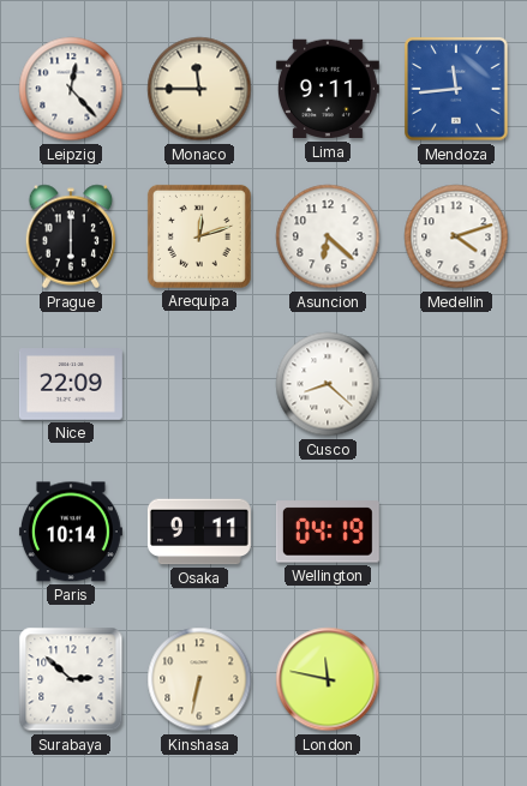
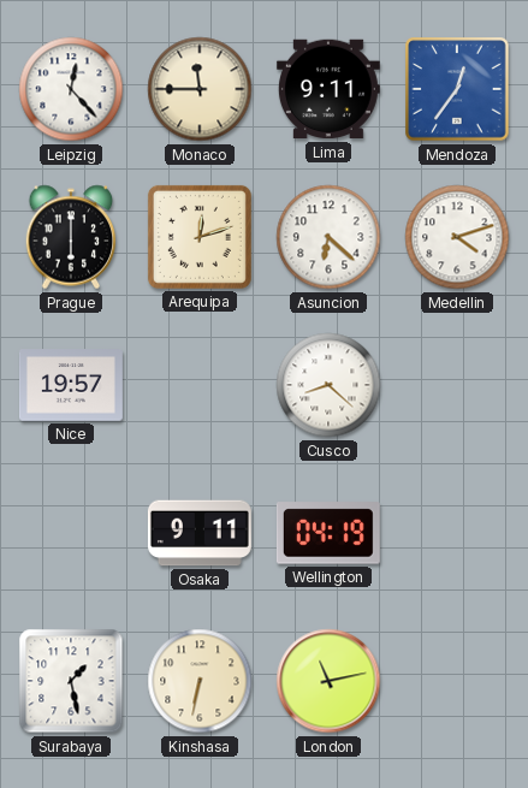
Mendoza: 11:44 -> 12:36 (457, 89)
Nice: 22:09 -> 19:57 (71, 385)
Paris: 10:14 -> none (71, 532)
Surabaya: 2:52 -> 1:28 (71, 681)
London: 11:47 -> 11:13 (328, 681)
